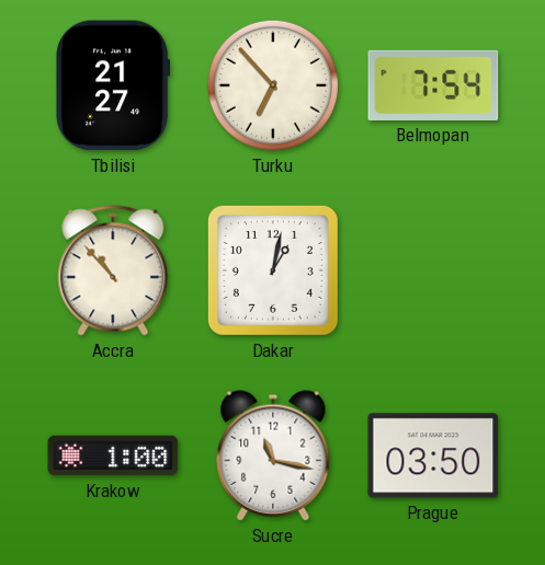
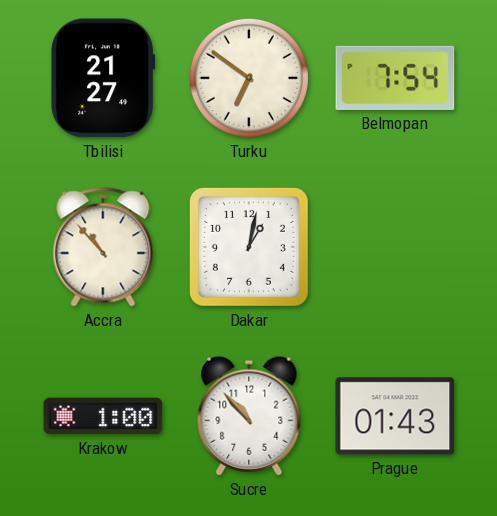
Turku: 6:53 -> 6:51 (249, 78)
Sucre: 11:17 -> 10:53 (249, 416)
Prague: 03:50 -> 01:43 (395, 416)
